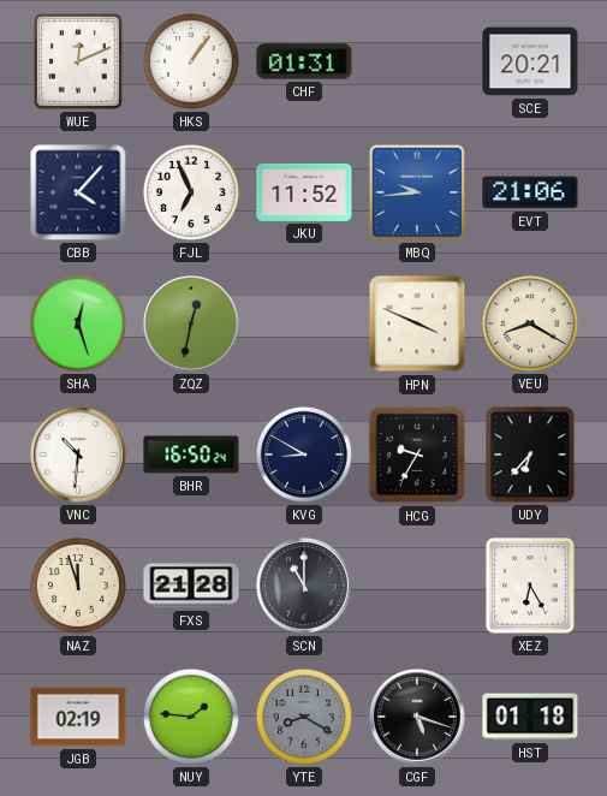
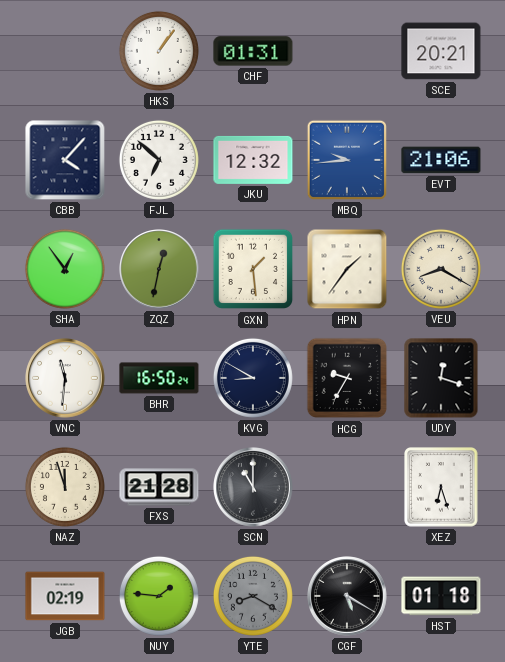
WUE: 12:11 -> none (79, 63)
FJL: 6:56 -> 6:52 (159, 160)
JKU: 11:52 -> 12:32 (253, 160)
SHA: 12:27 -> 12:54 (65, 269)
GXN: none -> 1:29 (253, 269)
HPN: 3:49 -> 1:36 (347, 269)
VNC: 10:31 -> 11:31 (65, 378)
UDY: 6:37 -> 12:18 (441, 378)
XEZ: 6:25 -> 6:27 (442, 488)
CGF: 5:18 -> 5:20 (347, 596)
